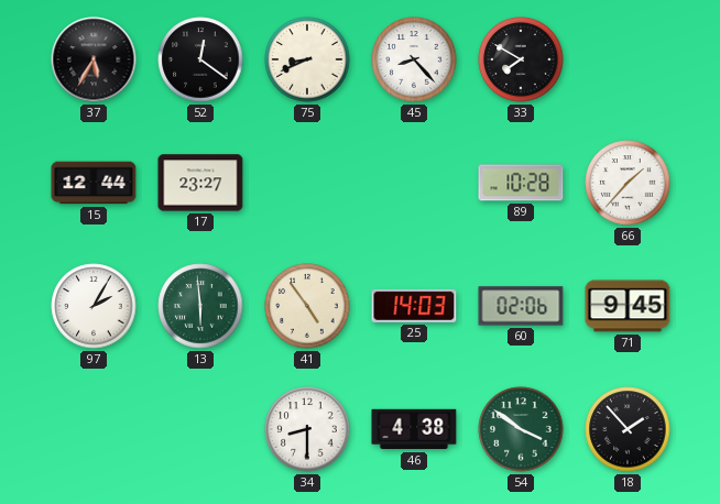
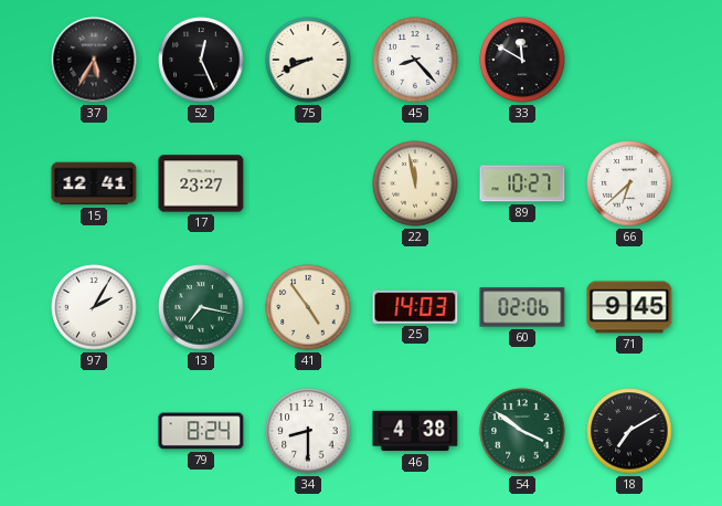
52: 12:21 -> 12:26 (201, 60)
33: 7:50 -> 11:50 (522, 60)
15: 12:44 -> 12:41 (94, 183)
22: none -> 11:58 (415, 183)
89: 10:28 -> 10:27 (522, 183)
66: 1:37 -> 6:38 (629, 183)
13: 5:59 -> 7:17 (201, 307)
79: none -> 8:24 (201, 431)
18: 1:53 -> 7:10 (629, 431)
